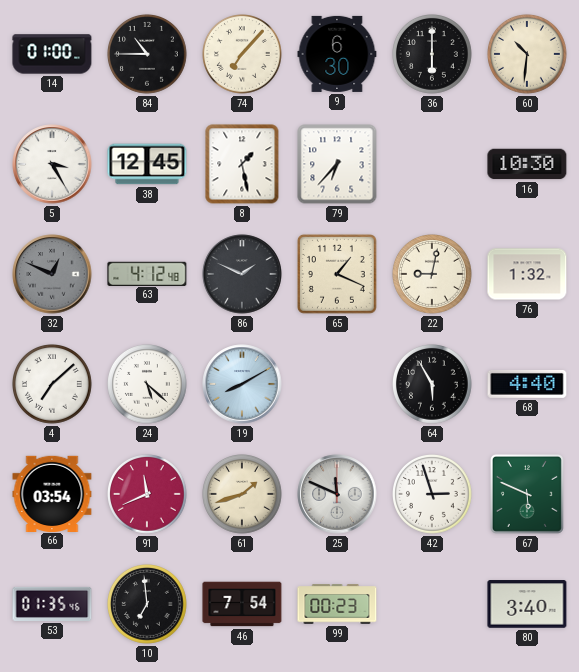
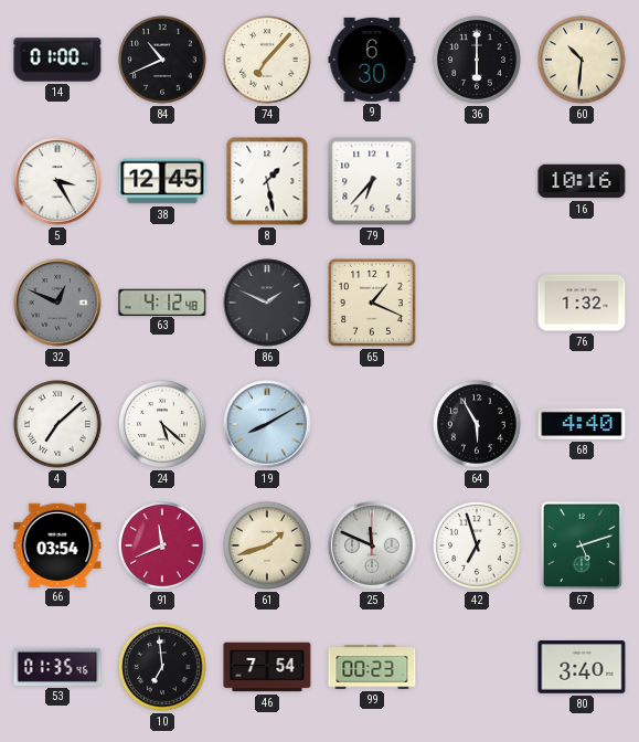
84: 10:45 -> 10:41 (163, 61)
16: 10:30 -> 10:16 (582, 181)
22: 9:02 -> none (433, 275)
42: 2:57 -> 6:57 (478, 547)
67: 5:49 -> 5:12 (582, 545)
